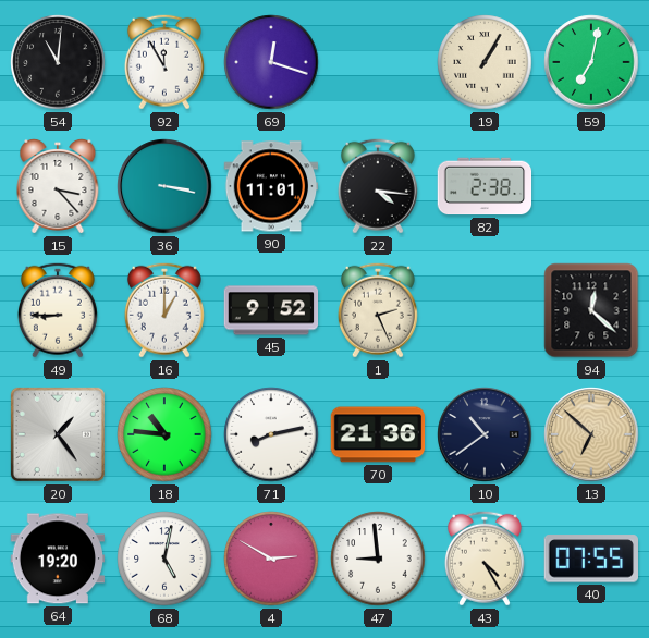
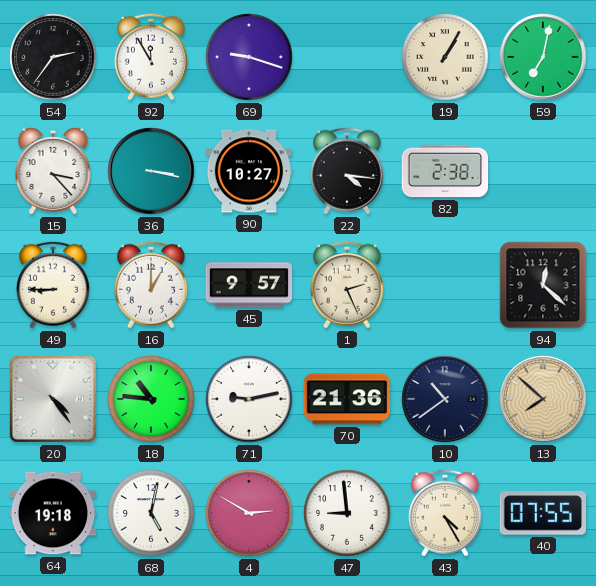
54: 11:01 -> 2:36 (53, 57)
69: 12:18 -> 9:18 (249, 57)
90: 11:01 -> 10:27 (249, 171)
45: 9:52 -> 9:57 (249, 285)
20: 1:24 -> 4:24 (53, 399)
71: 8:13 -> 9:13 (249, 399)
13: 6:52 -> 7:52 (543, 399)
64: 19:20 -> 19:18 (53, 513)
